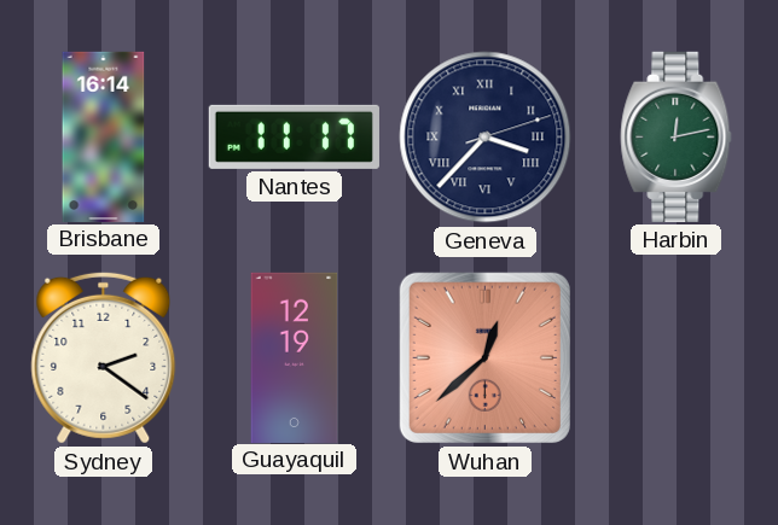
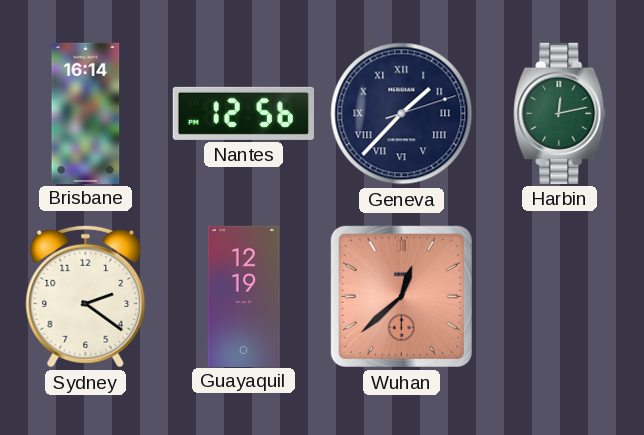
Nantes: 11:17 -> 12:56 (243, 113)
Geneva: 3:37 -> 1:37 (402, 114)
